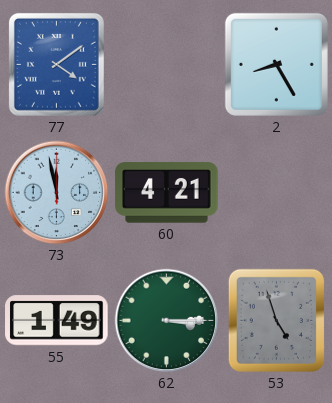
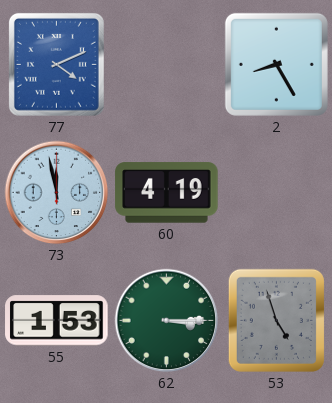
77: 4:09 -> 4:11 (56, 64)
60: 4:21 -> 4:19 (167, 193)
55: 1:49 -> 1:53 (57, 321)
